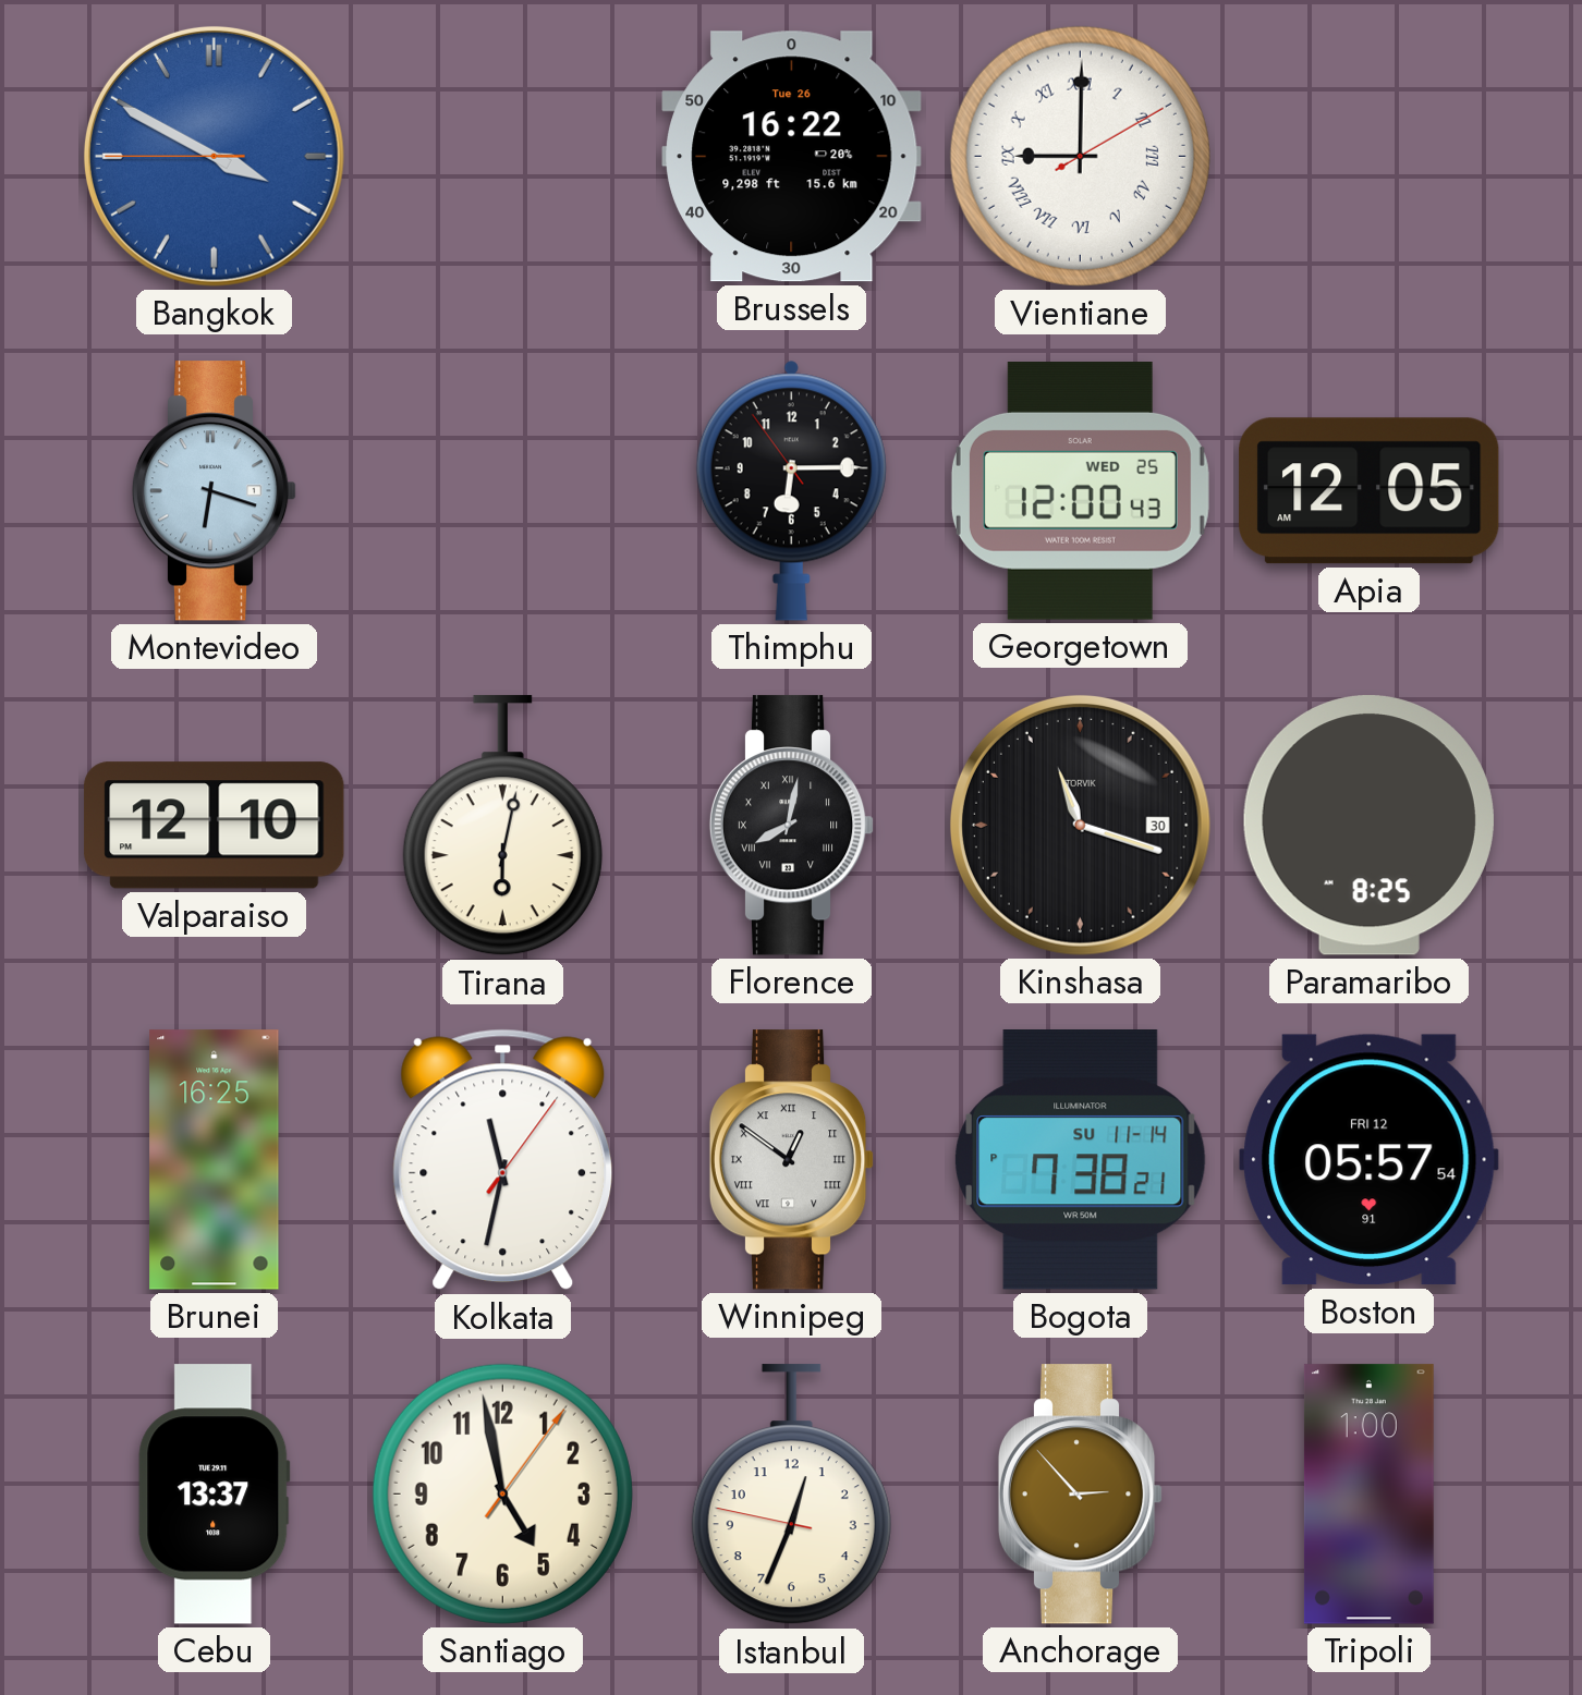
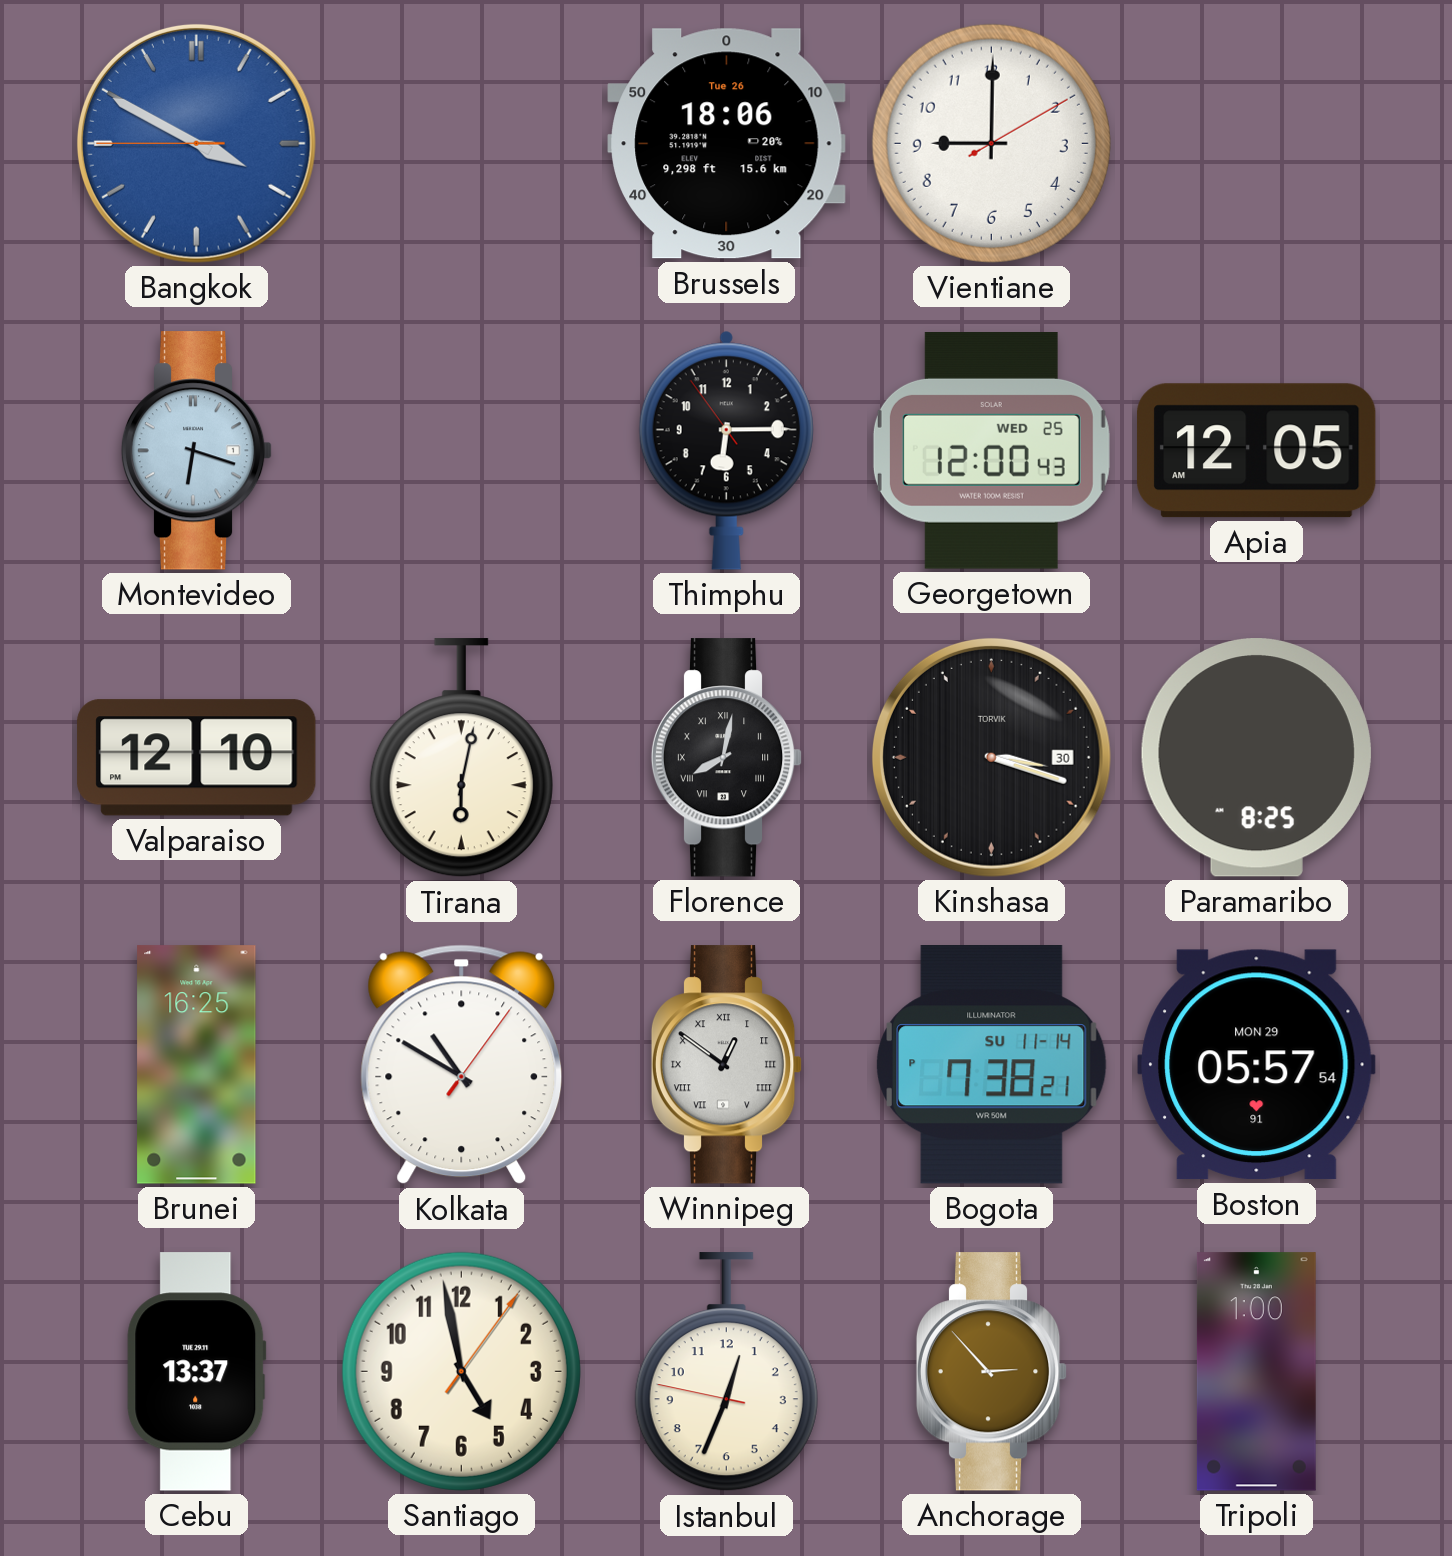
Brussels: 16:22 -> 18:06 (727, 144)
Vientiane numerals: Roman -> Arabic (991, 143)
Kinshasa: 11:18 -> 3:18 (991, 757)
Kolkata: 11:32 -> 10:50 (462, 1065)
Boston date: FRI 12 -> MON 29 (1257, 1065)
